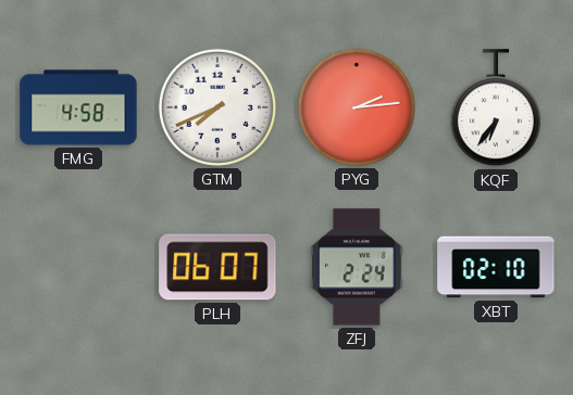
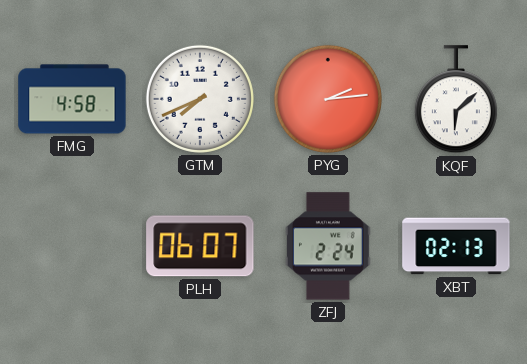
KQF: 6:36 -> 6:08 (456, 100)
XBT: 02:10 -> 02:13 (456, 246)
